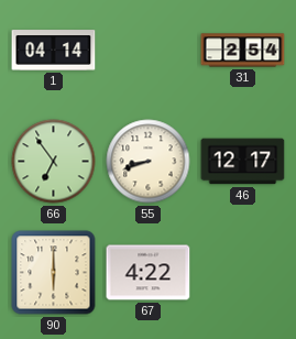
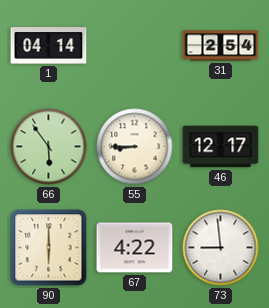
66: 6:54 -> 5:54 (49, 147)
55: 8:42 -> 8:45 (135, 147)
73: none -> 8:59 (221, 248)
